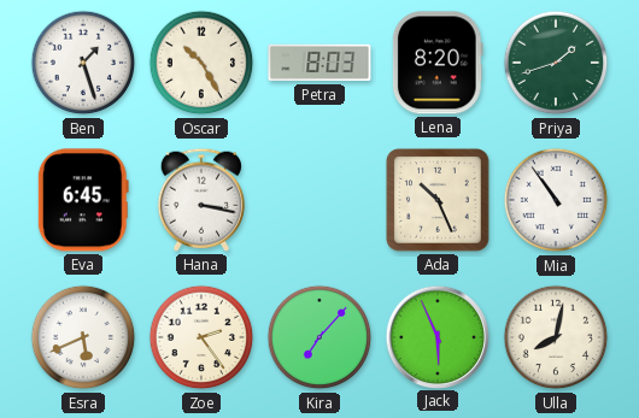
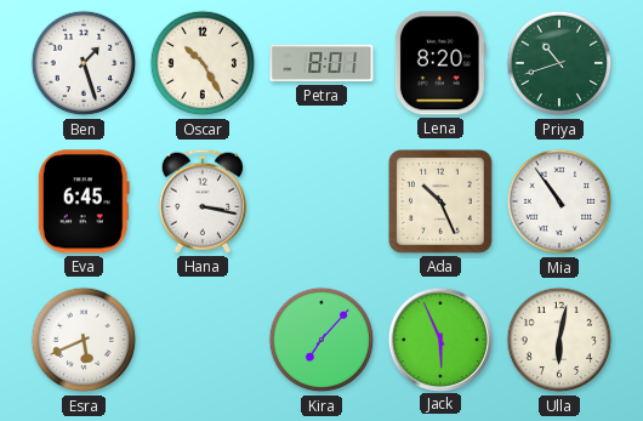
Petra: 8:03 -> 8:01 (321, 63)
Priya: 1:42 -> 10:42 (559, 63)
Zoe: 2:24 -> none (201, 337)
Ulla: 8:02 -> 6:02 (559, 340)
